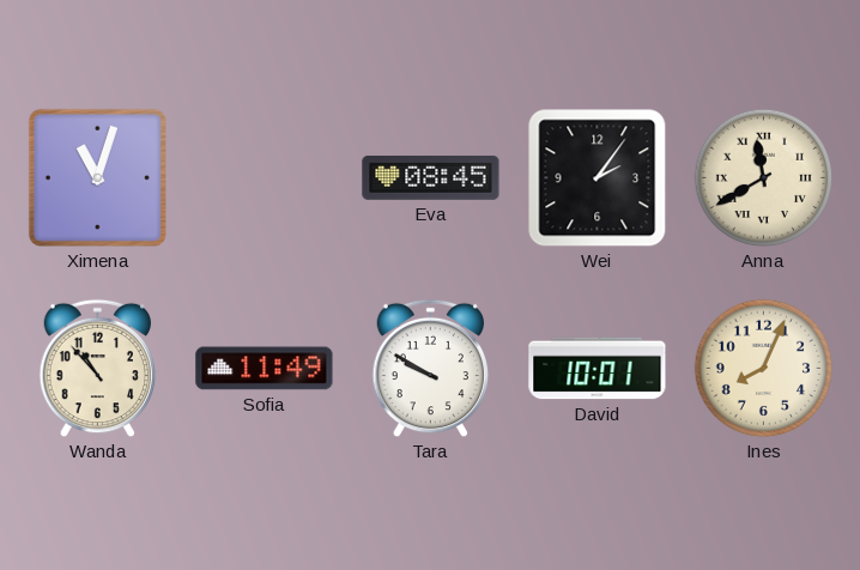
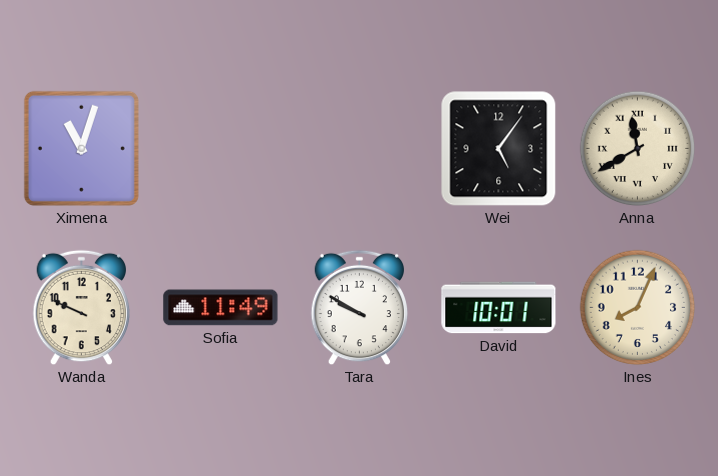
Eva: 08:45 -> none (431, 177)
Wei: 2:06 -> 5:06 (499, 149)
Wanda: 10:53 -> 9:49 (82, 308)
